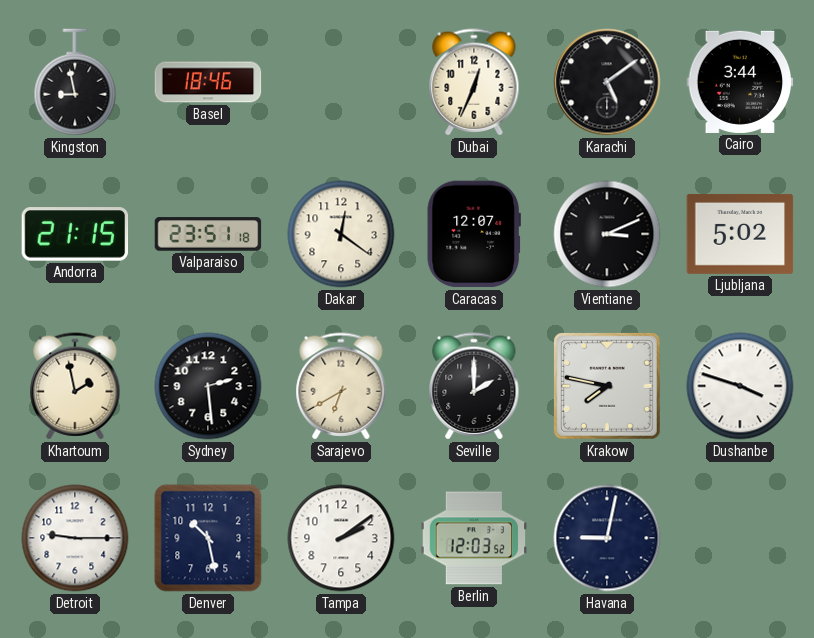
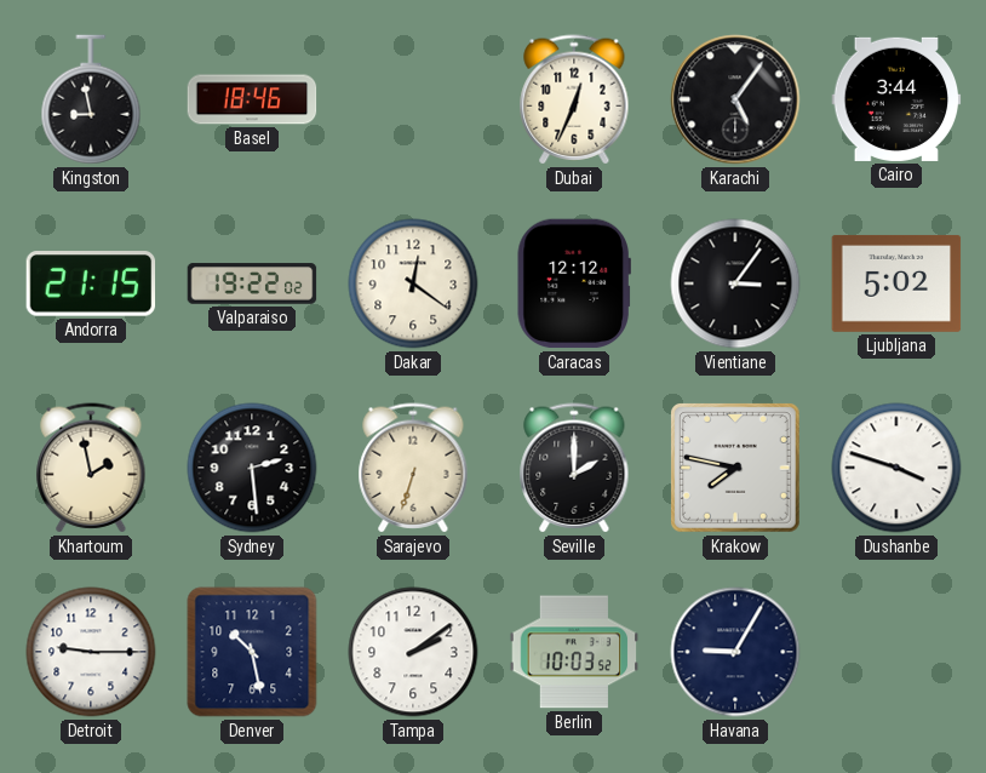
Karachi: 5:09 -> 5:06 (735, 99)
Valparaiso: 23:51 -> 19:22 (252, 284)
Caracas: 12:07 -> 12:12 (574, 284)
Vientiane: 3:11 -> 3:06 (735, 284)
Sarajevo: 6:40 -> 6:33 (413, 468)
Berlin: 12:03 -> 10:03 (574, 652)
Havana: 9:02 -> 9:05 (735, 652)
